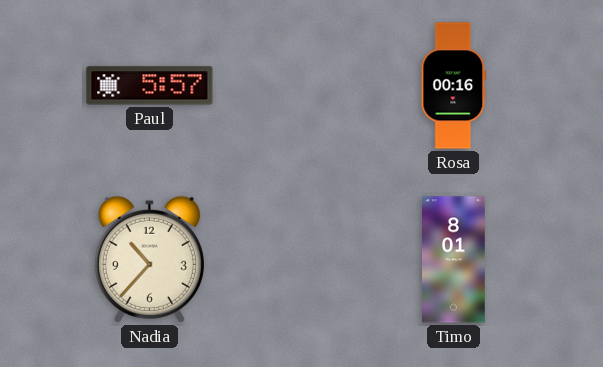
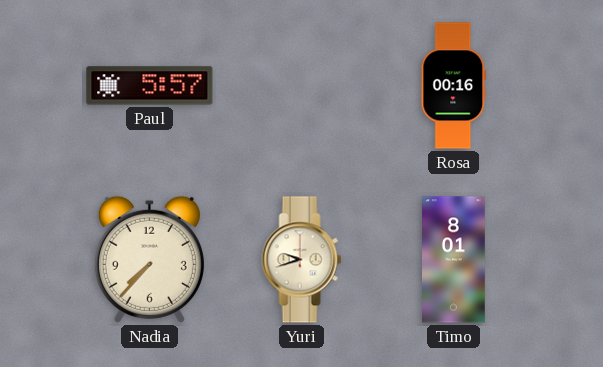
Nadia: 10:37 -> 7:37 (149, 259)
Yuri: none -> 9:42 (302, 260)
